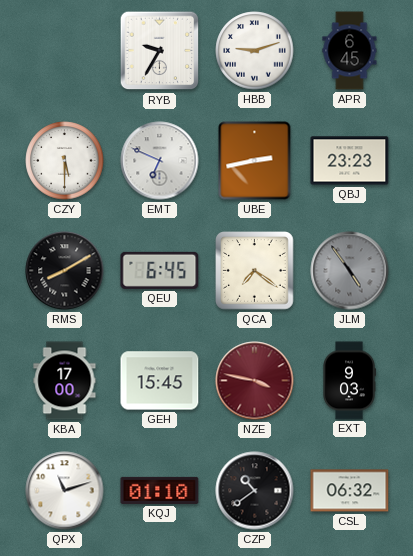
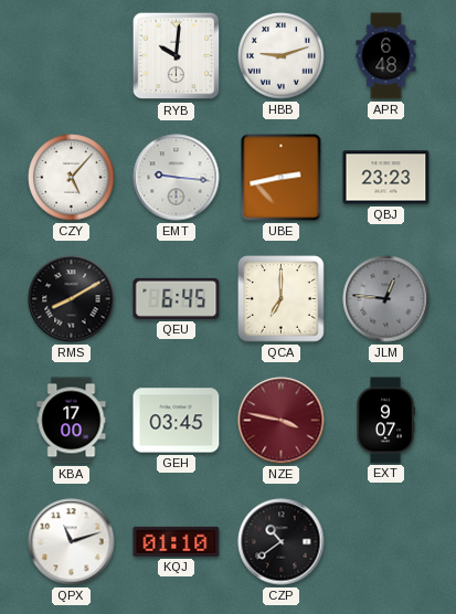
RYB: 9:35 -> 10:01 (177, 56)
APR: 6:45 -> 6:48 (386, 56)
CZY: 5:30 -> 5:07 (72, 178)
EMT: 6:49 -> 9:16 (177, 178)
QCA: 7:21 -> 7:00 (282, 299)
JLM: 4:54 -> 12:46 (386, 299)
GEH: 15:45 -> 03:45 (177, 421)
EXT: 9:03 -> 9:07 (385, 421)
CSL: 06:32 -> none (350, 491)
